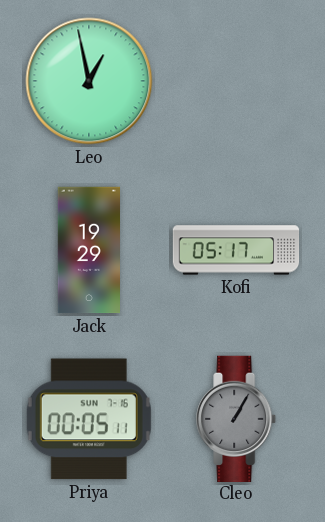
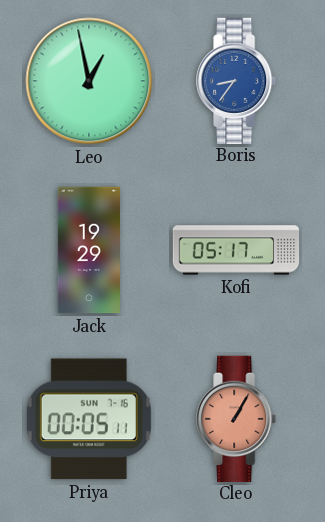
Boris: none -> 8:36 (237, 80)
Cleo dial: grey -> salmon (237, 418)
